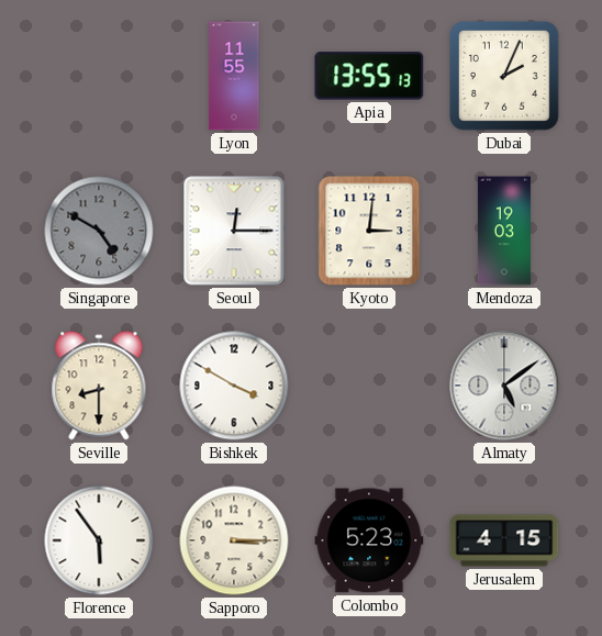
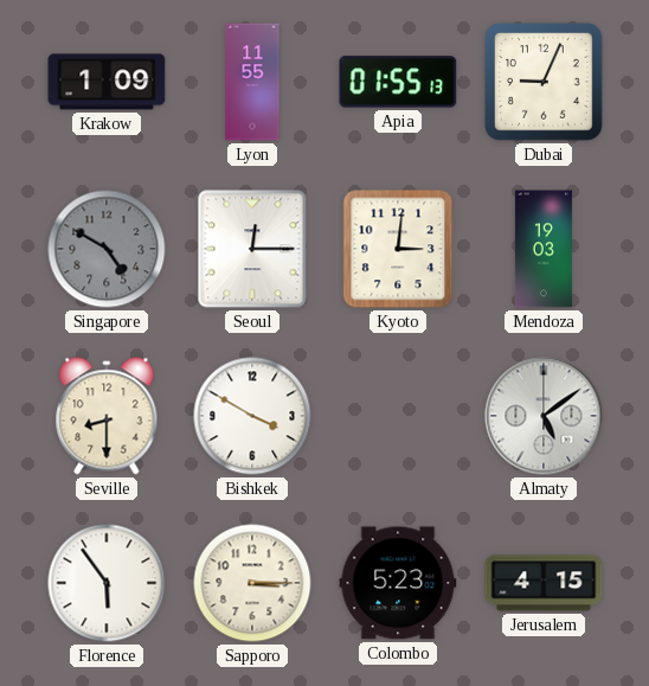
Krakow: none -> 1:09 (107, 82)
Apia: 13:55 -> 01:55 (398, 82)
Dubai: 2:04 -> 9:04 (544, 82)
